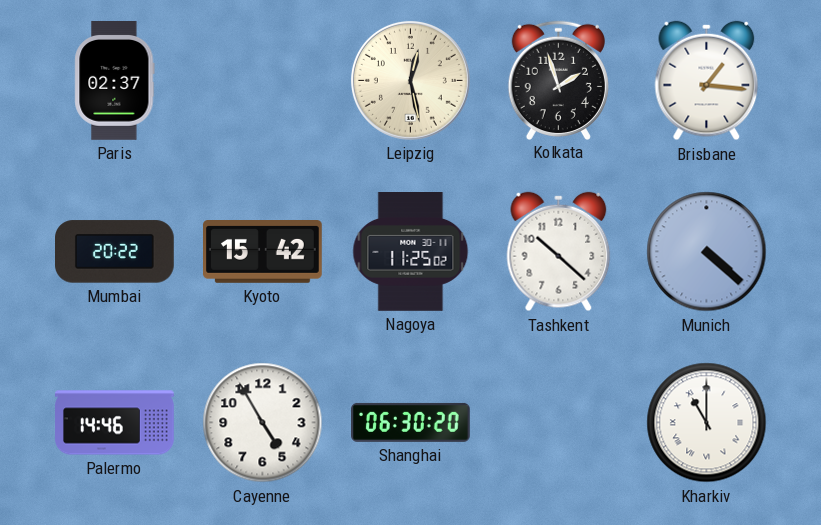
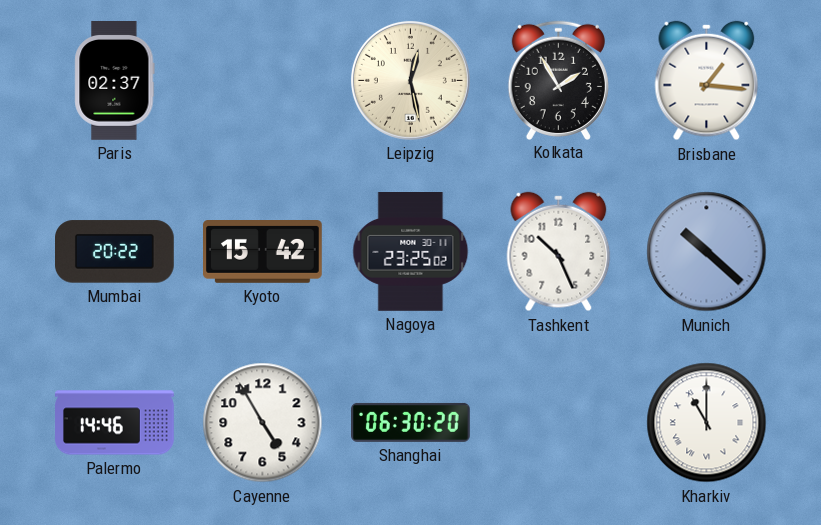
Kolkata: 1:57 -> 1:55 (558, 80)
Nagoya: 11:25 -> 23:25 (411, 252)
Tashkent: 10:22 -> 10:26 (559, 252)
Munich: 4:22 -> 10:22 (707, 252)
